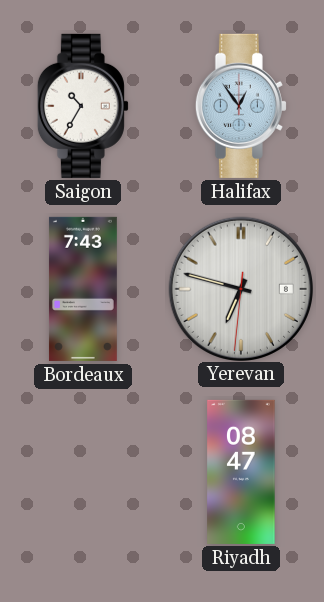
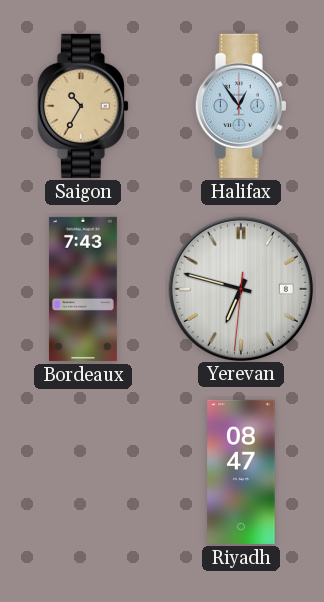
Saigon dial: white -> champagne (83, 106)
